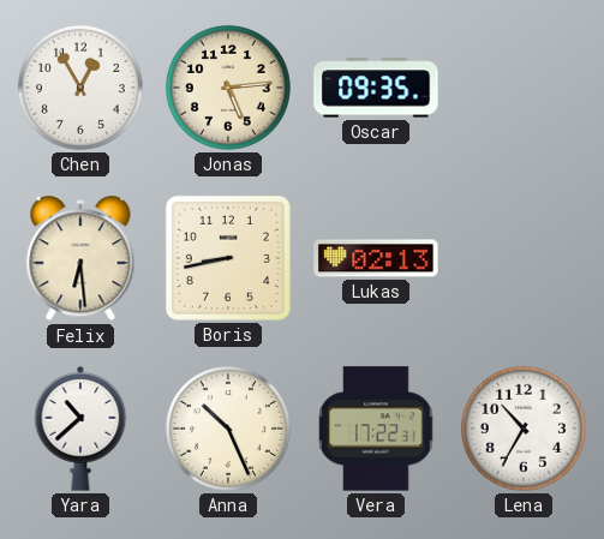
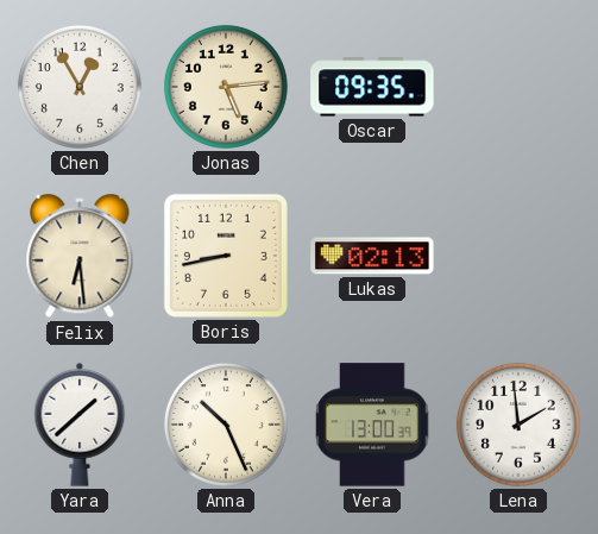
Yara: 10:38 -> 1:38 (80, 425)
Vera: 17:22 -> 13:00 (372, 425)
Lena: 10:35 -> 1:59 (518, 425)
